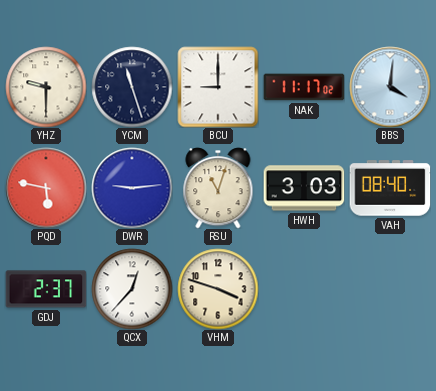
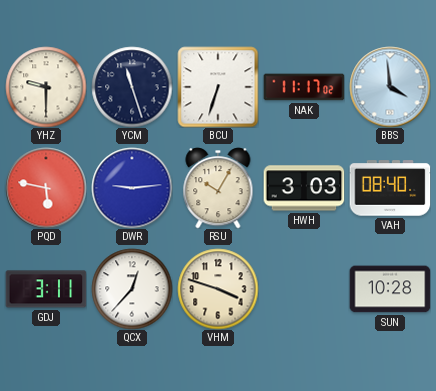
BCU: 9:00 -> 6:33 (218, 87)
BBS: 4:01 -> 3:59 (390, 87)
RSU: 11:03 -> 10:05 (218, 188)
GDJ: 2:37 -> 3:11 (46, 289)
SUN: none -> 10:28 (390, 289)
